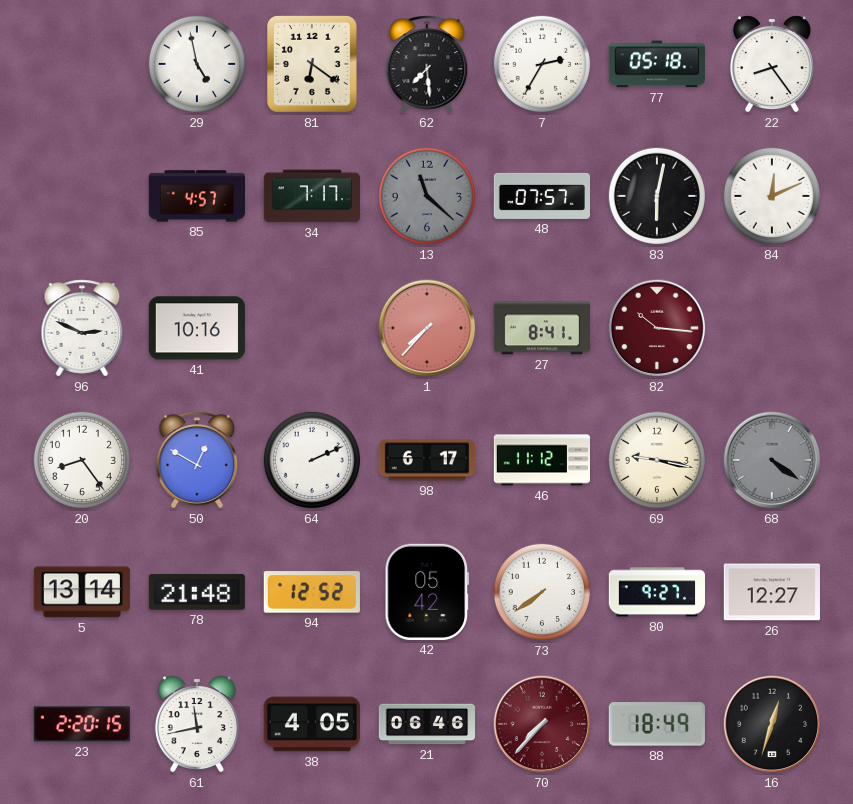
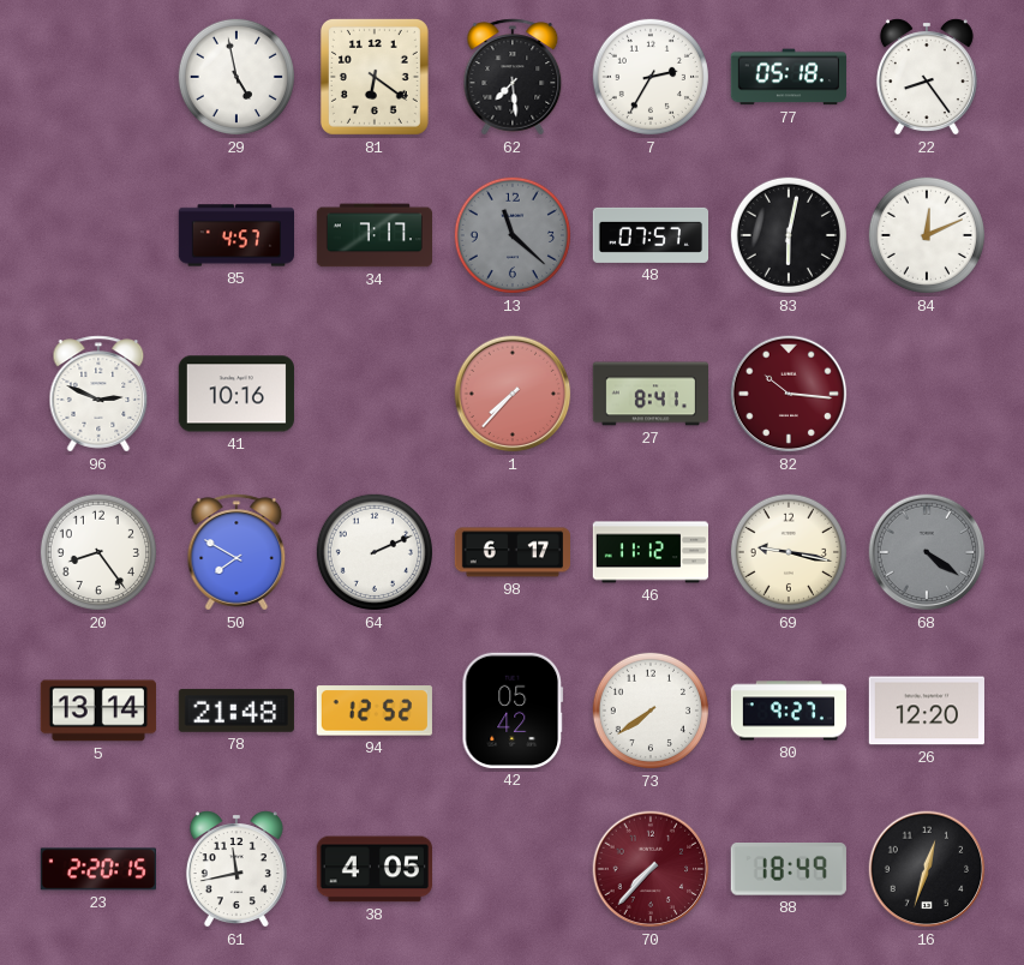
50: 12:50 -> 7:50 (236, 552)
26: 12:27 -> 12:20 (927, 711)
21: 06:46 -> none (427, 724)
